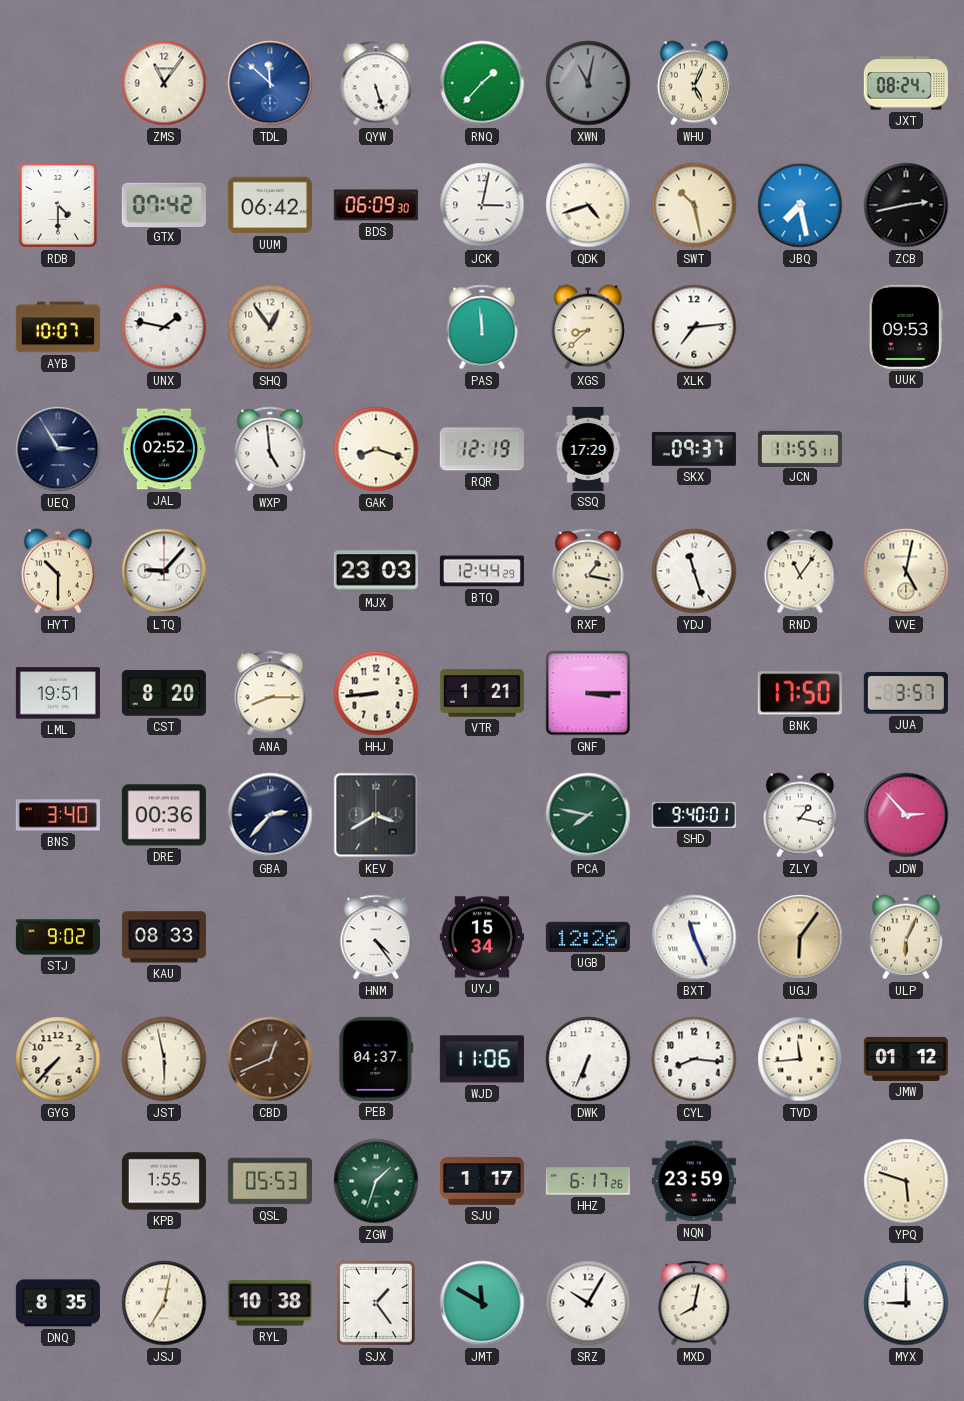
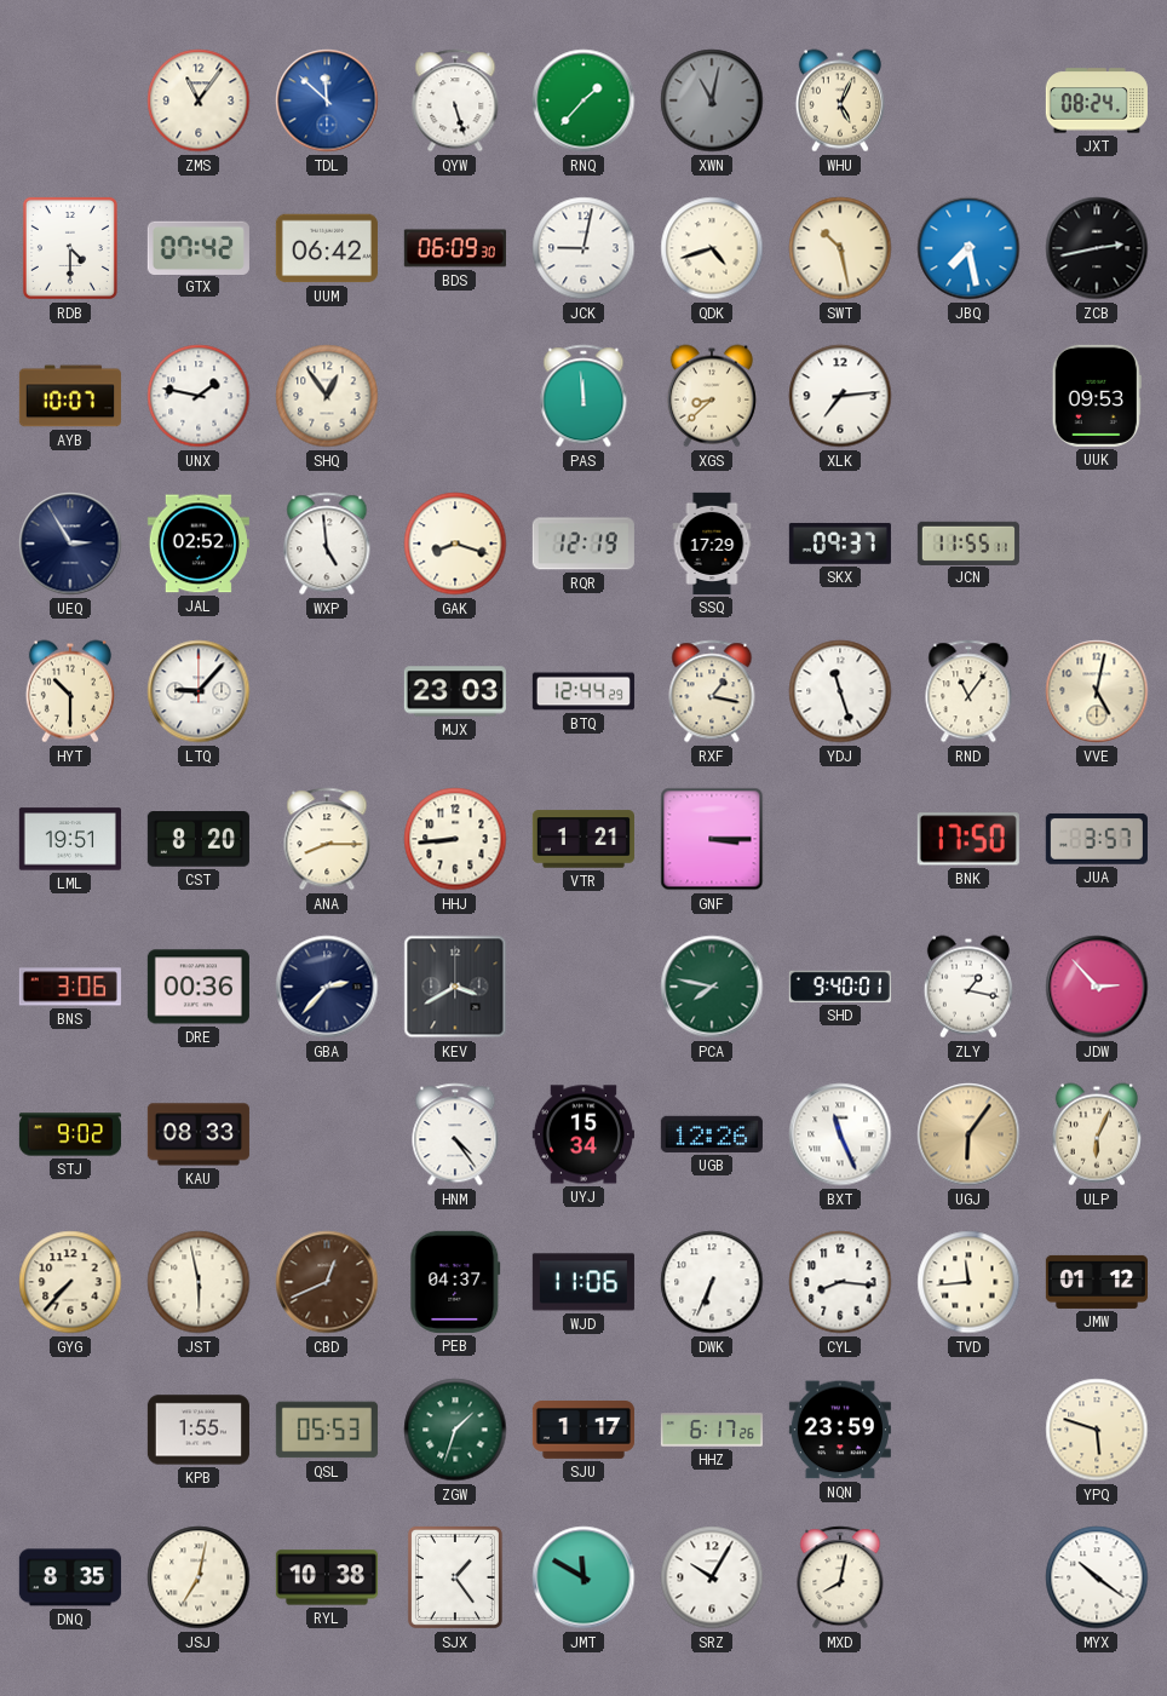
JCK: 3:02 -> 9:02 (583, 248)
BNS: 3:40 -> 3:06 (70, 987)
MYX: 9:00 -> 10:21 (1097, 1577)
